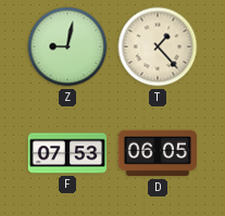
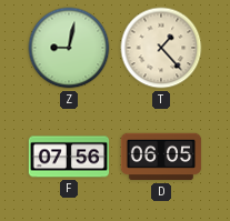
F: 07:53 -> 07:56 (69, 157)
